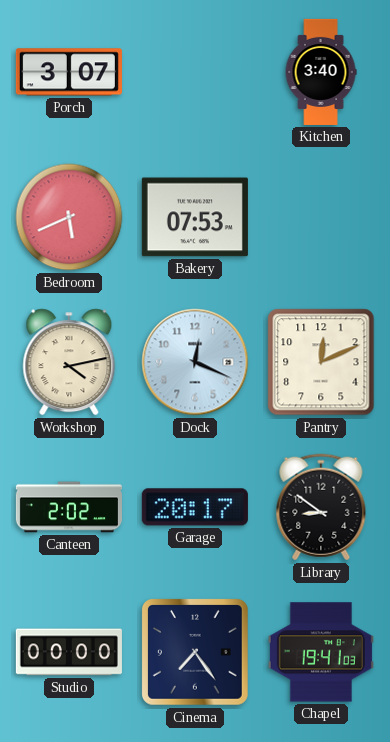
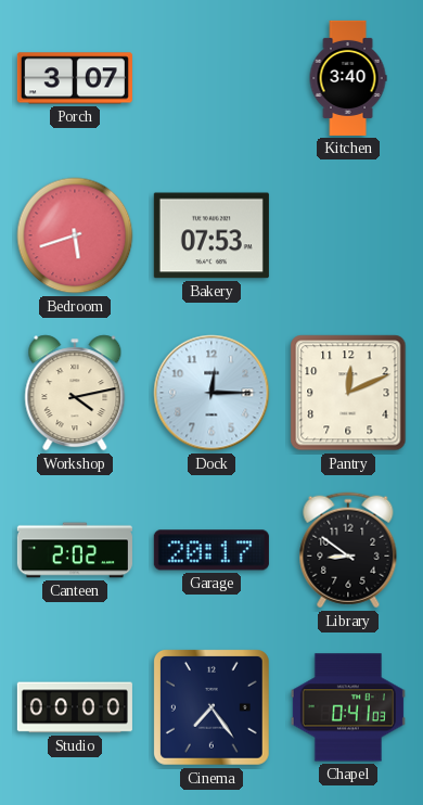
Bedroom: 5:41 -> 5:42 (75, 235)
Dock: 12:19 -> 12:15 (211, 393)
Chapel: 19:41 -> 0:41 (348, 707)
